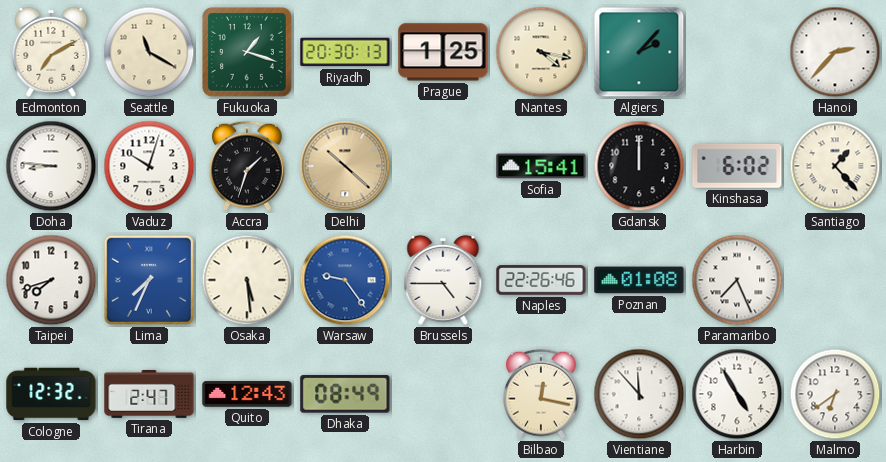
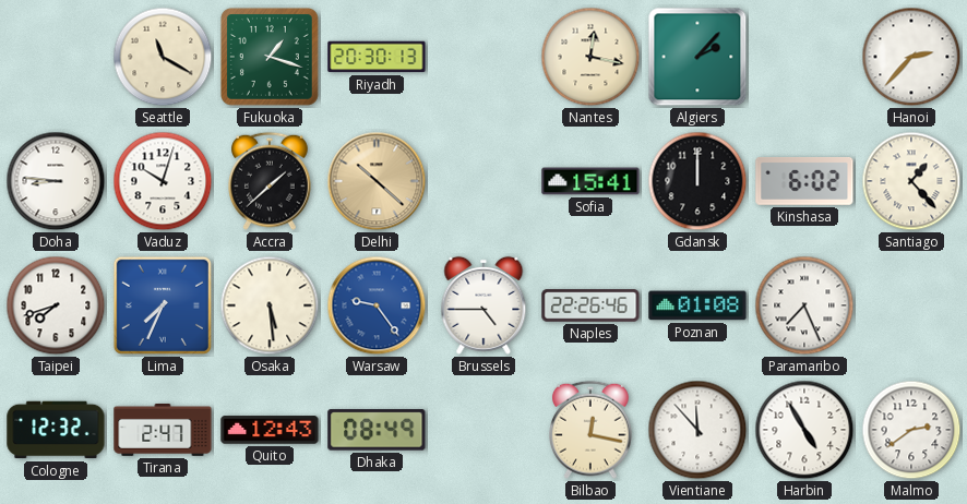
Edmonton: 7:10 -> none (51, 52)
Prague: 1:25 -> none (443, 52)
Nantes: 4:17 -> 12:17 (590, 57)
Accra: 1:33 -> 1:38 (271, 181)
Malmo: 6:39 -> 2:39 (911, 430)
